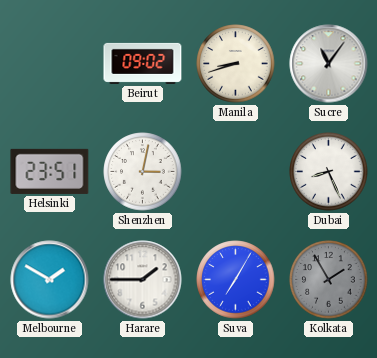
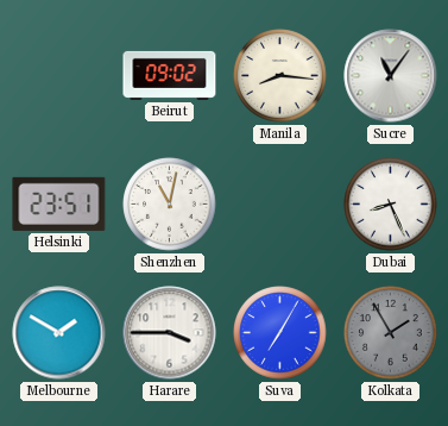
Manila: 8:42 -> 8:16 (280, 76)
Shenzhen: 3:02 -> 11:02 (170, 205)
Harare: 1:45 -> 3:45 (170, 333)
